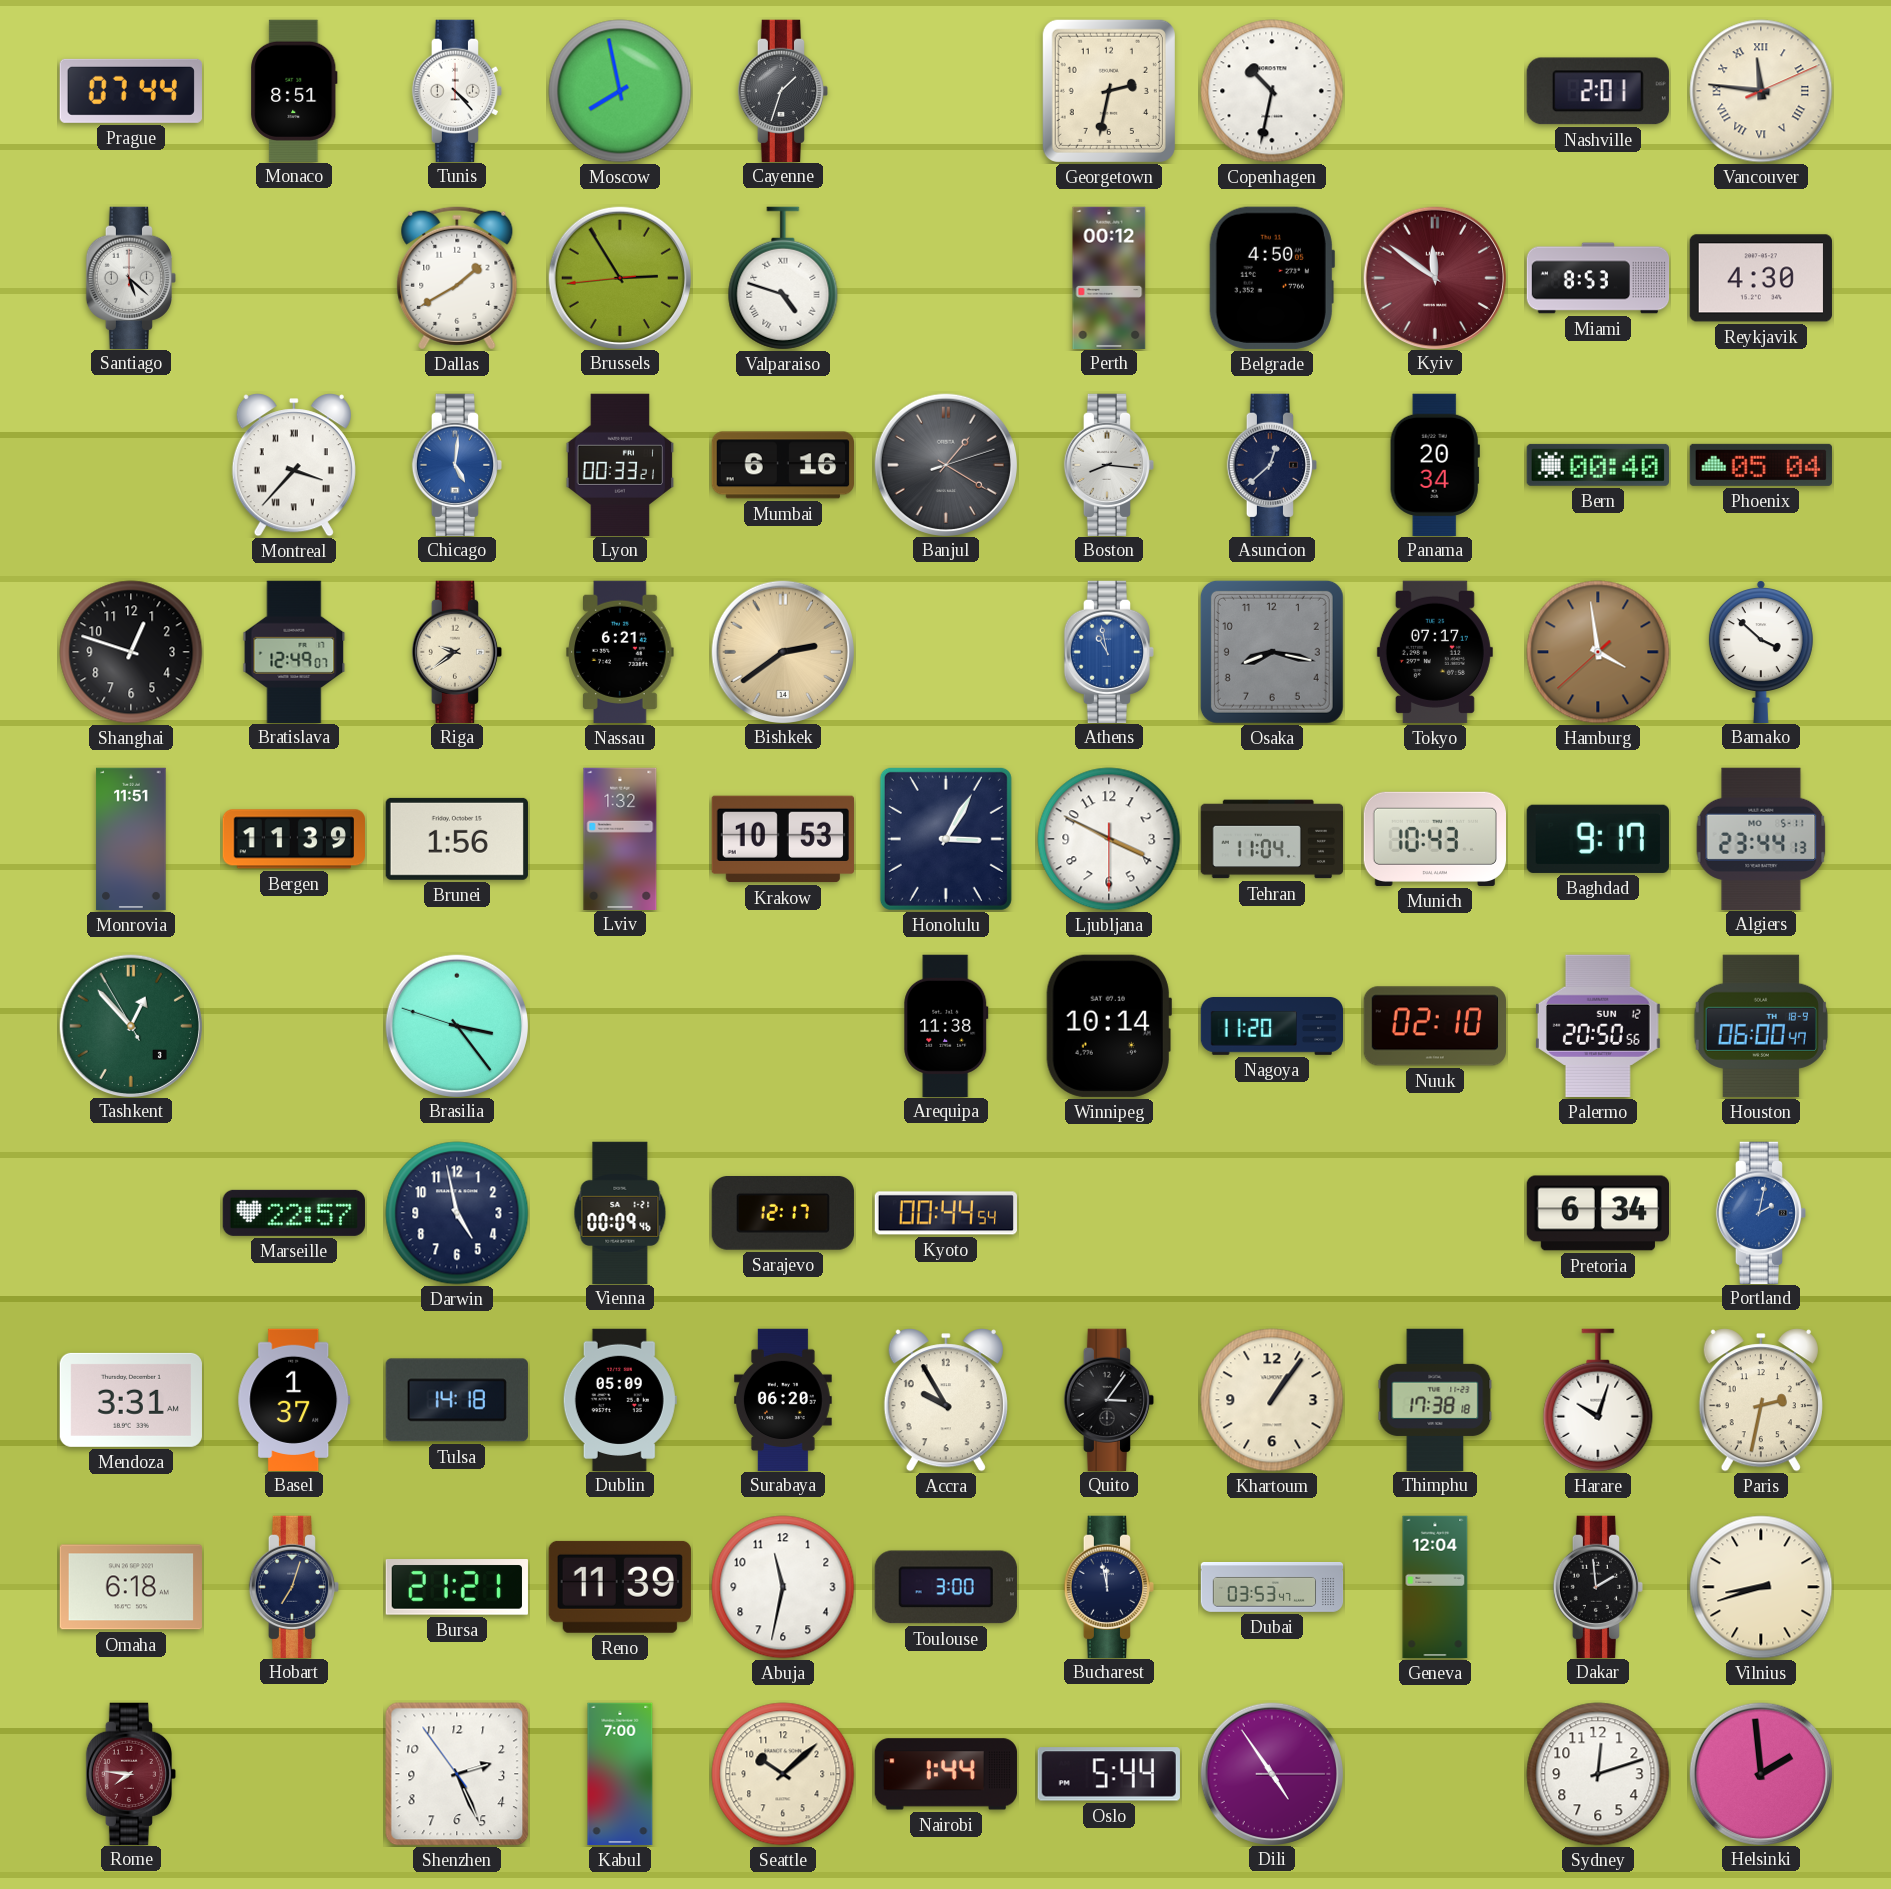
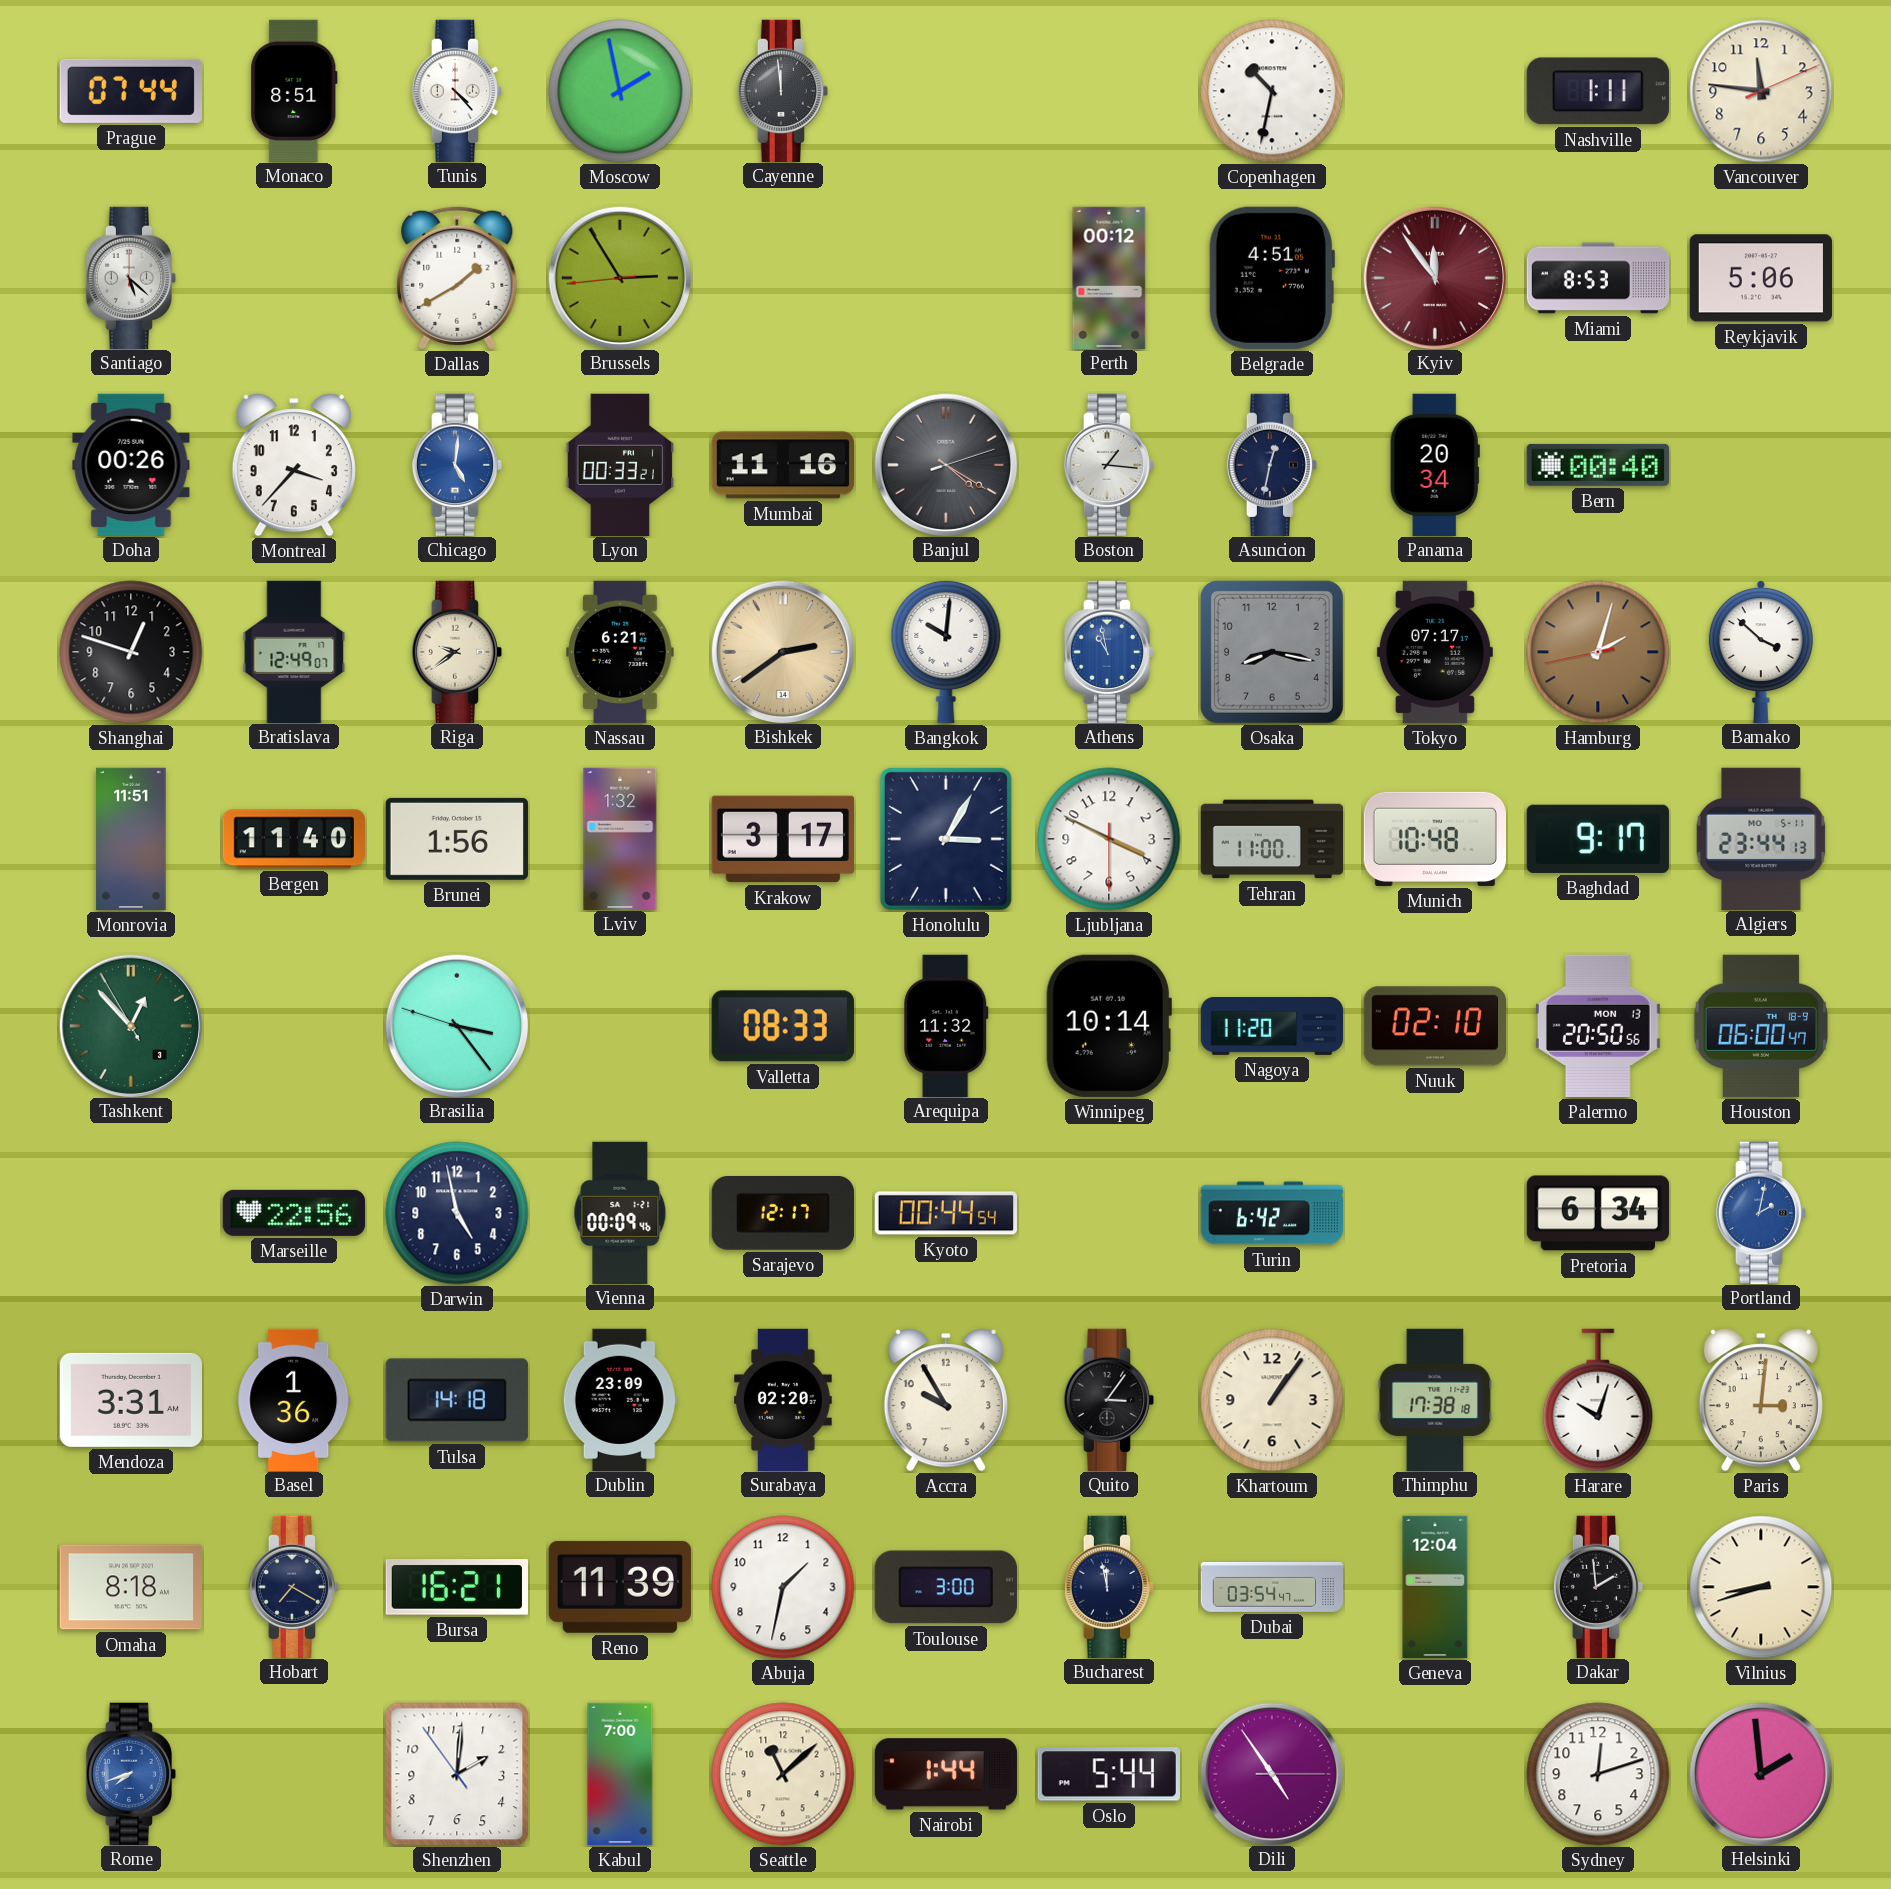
Moscow: 7:58 -> 1:58 (620, 91)
Cayenne: 1:33 -> 11:59 (782, 90)
Georgetown: 2:32 -> none (1109, 91)
Nashville: 2:01 -> 1:11 (1598, 91)
Vancouver numerals: Roman -> Arabic (1761, 91)
Valparaiso: 4:48 -> none (783, 278)
Belgrade: 4:50 -> 4:51 (1272, 278)
Kyiv: 11:51 -> 11:54 (1434, 277)
Reykjavik: 4:30 -> 5:06 (1761, 278)
Doha: none -> 00:26 (131, 464)
Montreal numerals: Roman -> Arabic (294, 465)
Mumbai: 6:16 -> 11:16 (782, 465)
Banjul: 1:20 -> 4:20 (945, 464)
Boston: 8:16 -> 1:16 (1108, 464)
Asuncion: 12:38 -> 12:32 (1271, 464)
Phoenix: 05:04 -> none (1761, 465)
Bangkok: none -> 10:01 (946, 651)
Hamburg: 3:58 -> 2:02 (1598, 652)
Bergen: 11:39 -> 11:40 (293, 839)
Krakow: 10:53 -> 3:17 (782, 839)
Tehran: 11:04 -> 11:00 (1272, 839)
Munich: 10:43 -> 10:48 (1434, 839)
Valletta: none -> 08:33 (783, 1026)
Arequipa: 11:38 -> 11:32 (946, 1025)
Palermo date: SUN 12 -> MON 13 (1598, 1026)
Marseille: 22:57 -> 22:56 (294, 1213)
Turin: none -> 6:42 (1272, 1213)
Basel: 1:37 -> 1:36 (294, 1399)
Dublin: 05:09 -> 23:09 (620, 1399)
Surabaya: 06:20 -> 02:20 (783, 1399)
Paris: 2:32 -> 3:01 (1761, 1400)
Omaha: 6:18 -> 8:18 (131, 1587)
Hobart: 7:03 -> 7:20 (293, 1586)
Bursa: 21:21 -> 16:21 (457, 1587)
Abuja: 11:32 -> 1:32 (783, 1587)
Dubai: 03:53 -> 03:54 (1272, 1588)
Rome: 7:46 -> 7:42 (130, 1773)
Rome dial: burgundy -> blue (130, 1773)
Shenzhen: 2:25 -> 2:00 (457, 1774)
Seattle: 10:08 -> 11:08 (783, 1774)
